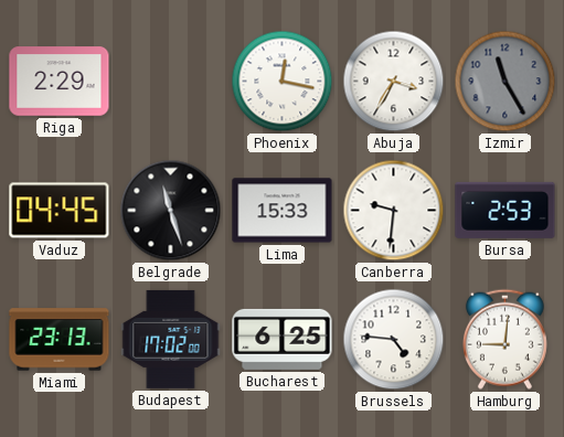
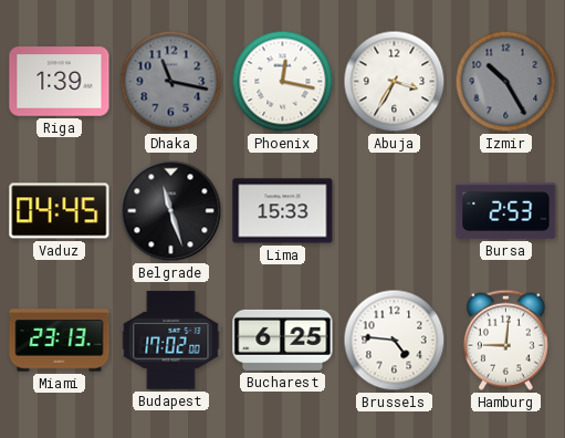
Riga: 2:29 -> 1:39 (60, 82)
Dhaka: none -> 11:17 (171, 82)
Izmir: 11:25 -> 10:25 (506, 82)
Canberra: 9:31 -> none (394, 211)
